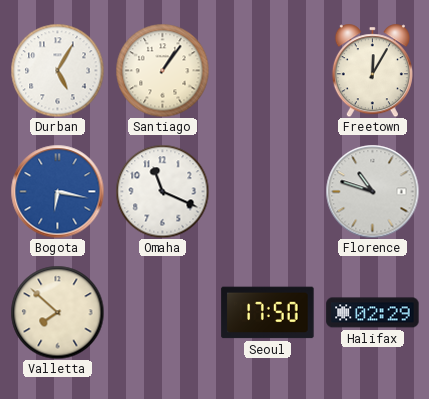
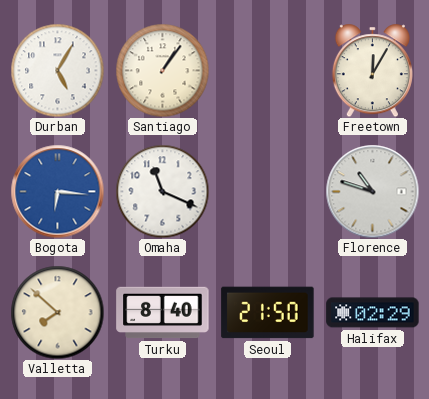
Bogota: 6:17 -> 6:16 (57, 191)
Turku: none -> 8:40 (163, 313)
Seoul: 17:50 -> 21:50 (268, 313)
